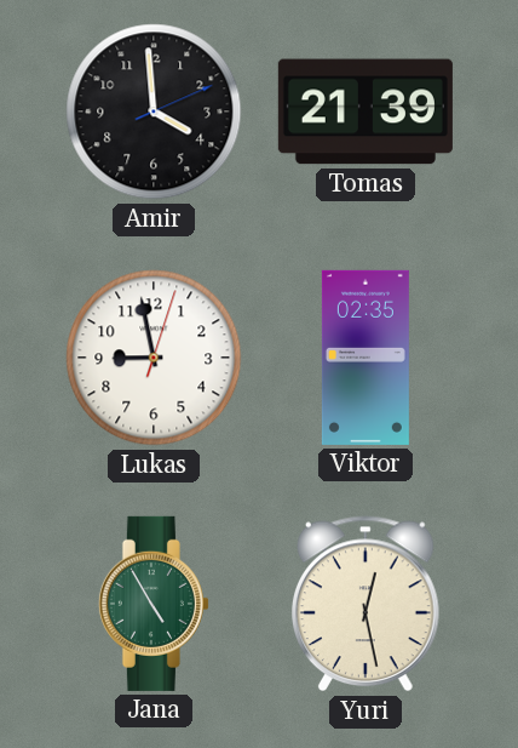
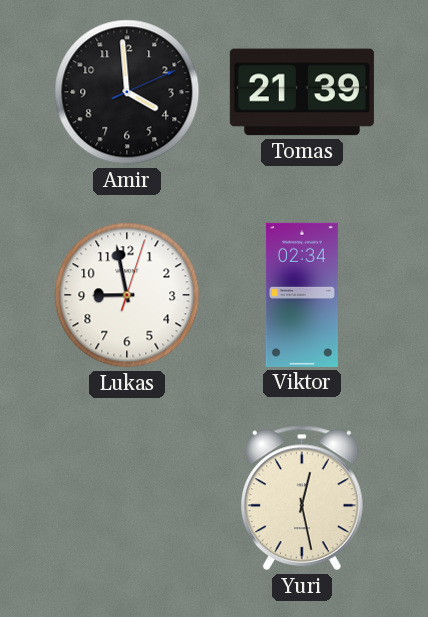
Viktor: 02:35 -> 02:34 (302, 295)
Jana: 4:55 -> none (154, 604)
